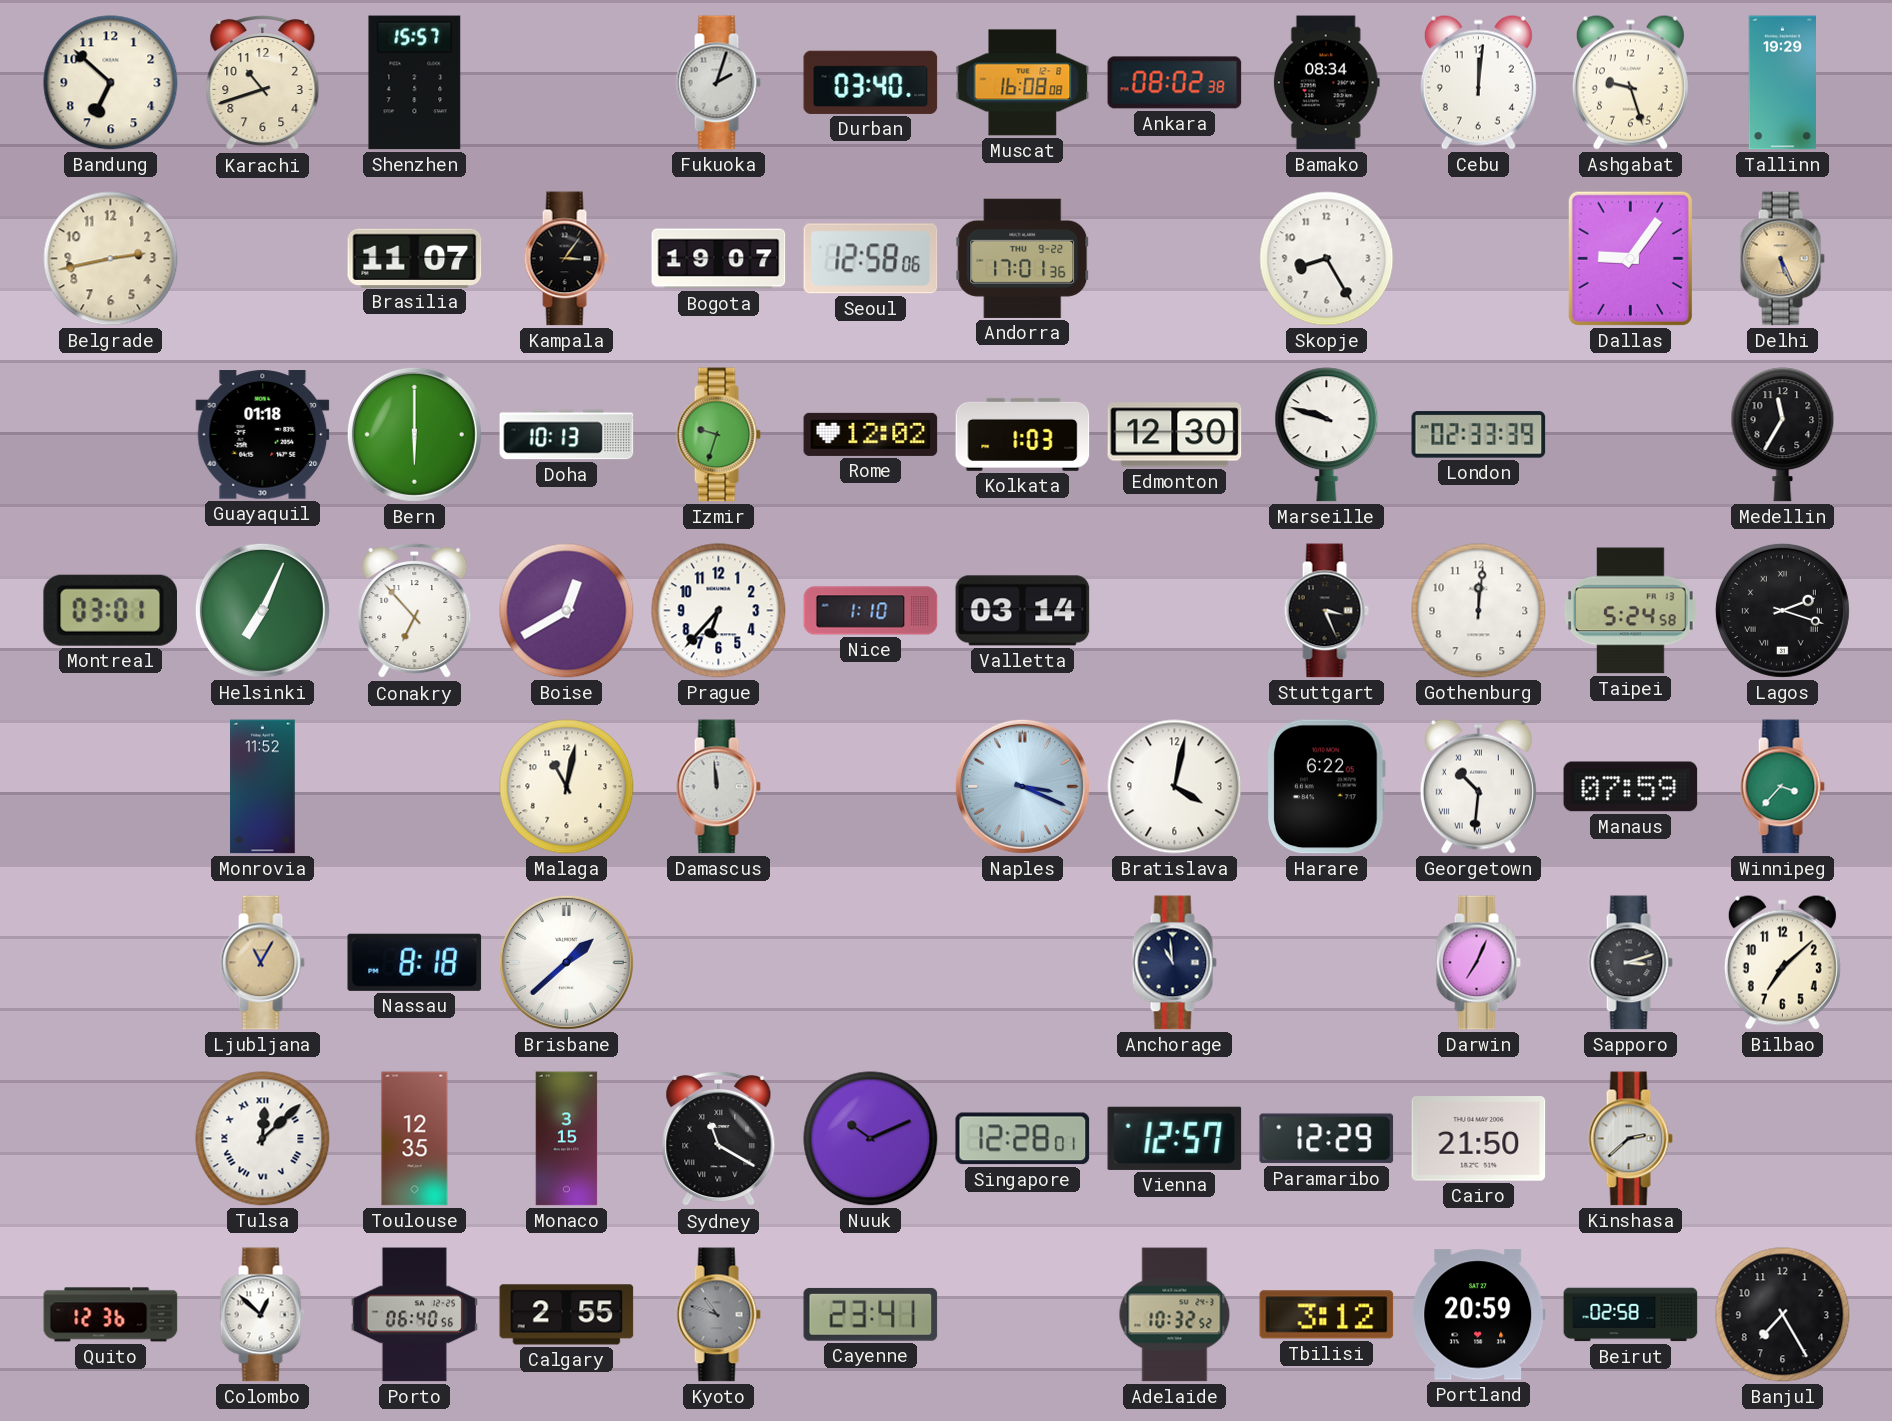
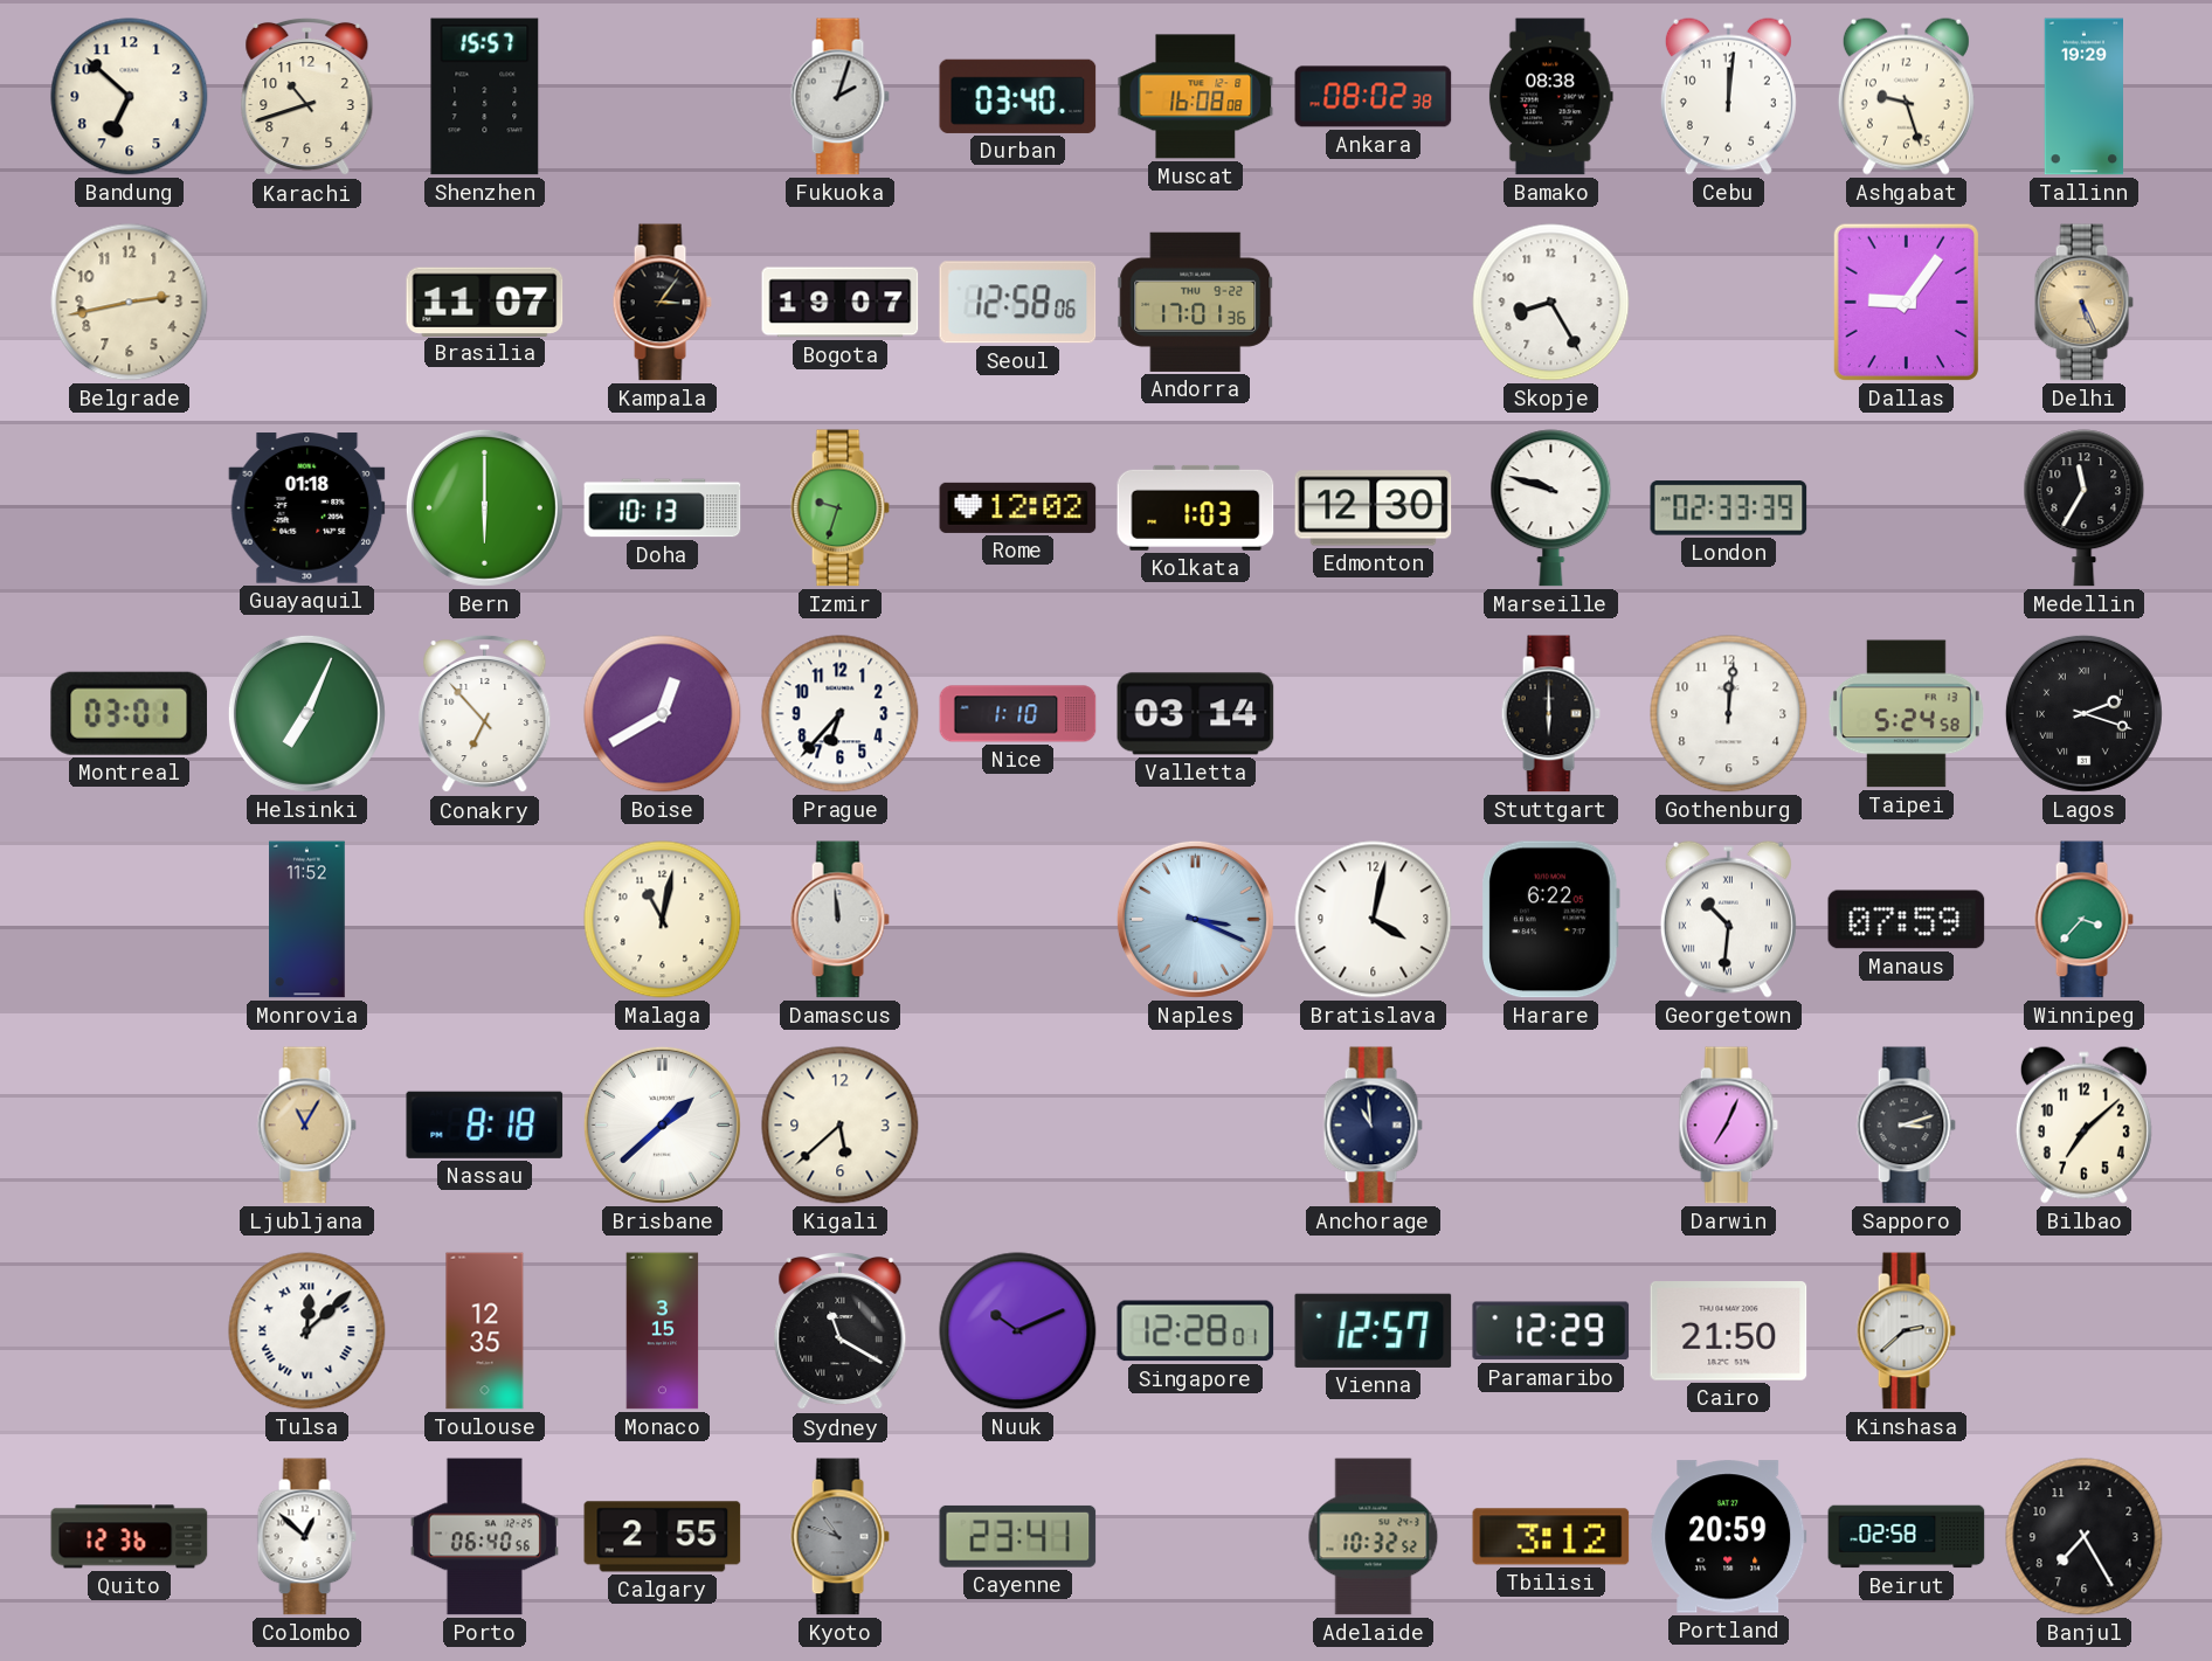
Bamako: 08:34 -> 08:38 (1550, 97)
Stuttgart: 3:26 -> 6:00 (1550, 714)
Kigali: none -> 5:38 (841, 1126)
